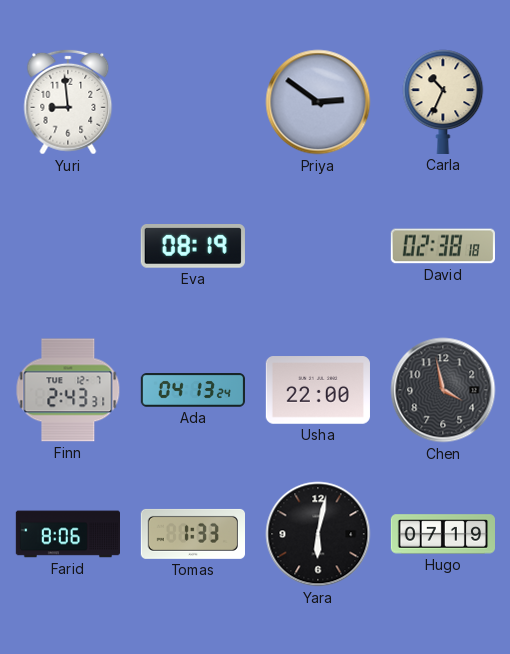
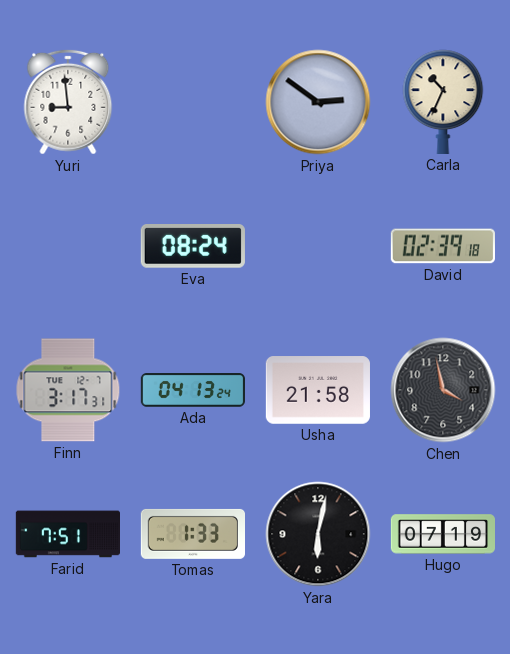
Eva: 08:19 -> 08:24 (193, 247)
David: 02:38 -> 02:39 (443, 246)
Finn: 2:43 -> 3:17 (68, 390)
Usha: 22:00 -> 21:58 (318, 390)
Farid: 8:06 -> 7:51 (67, 534)
